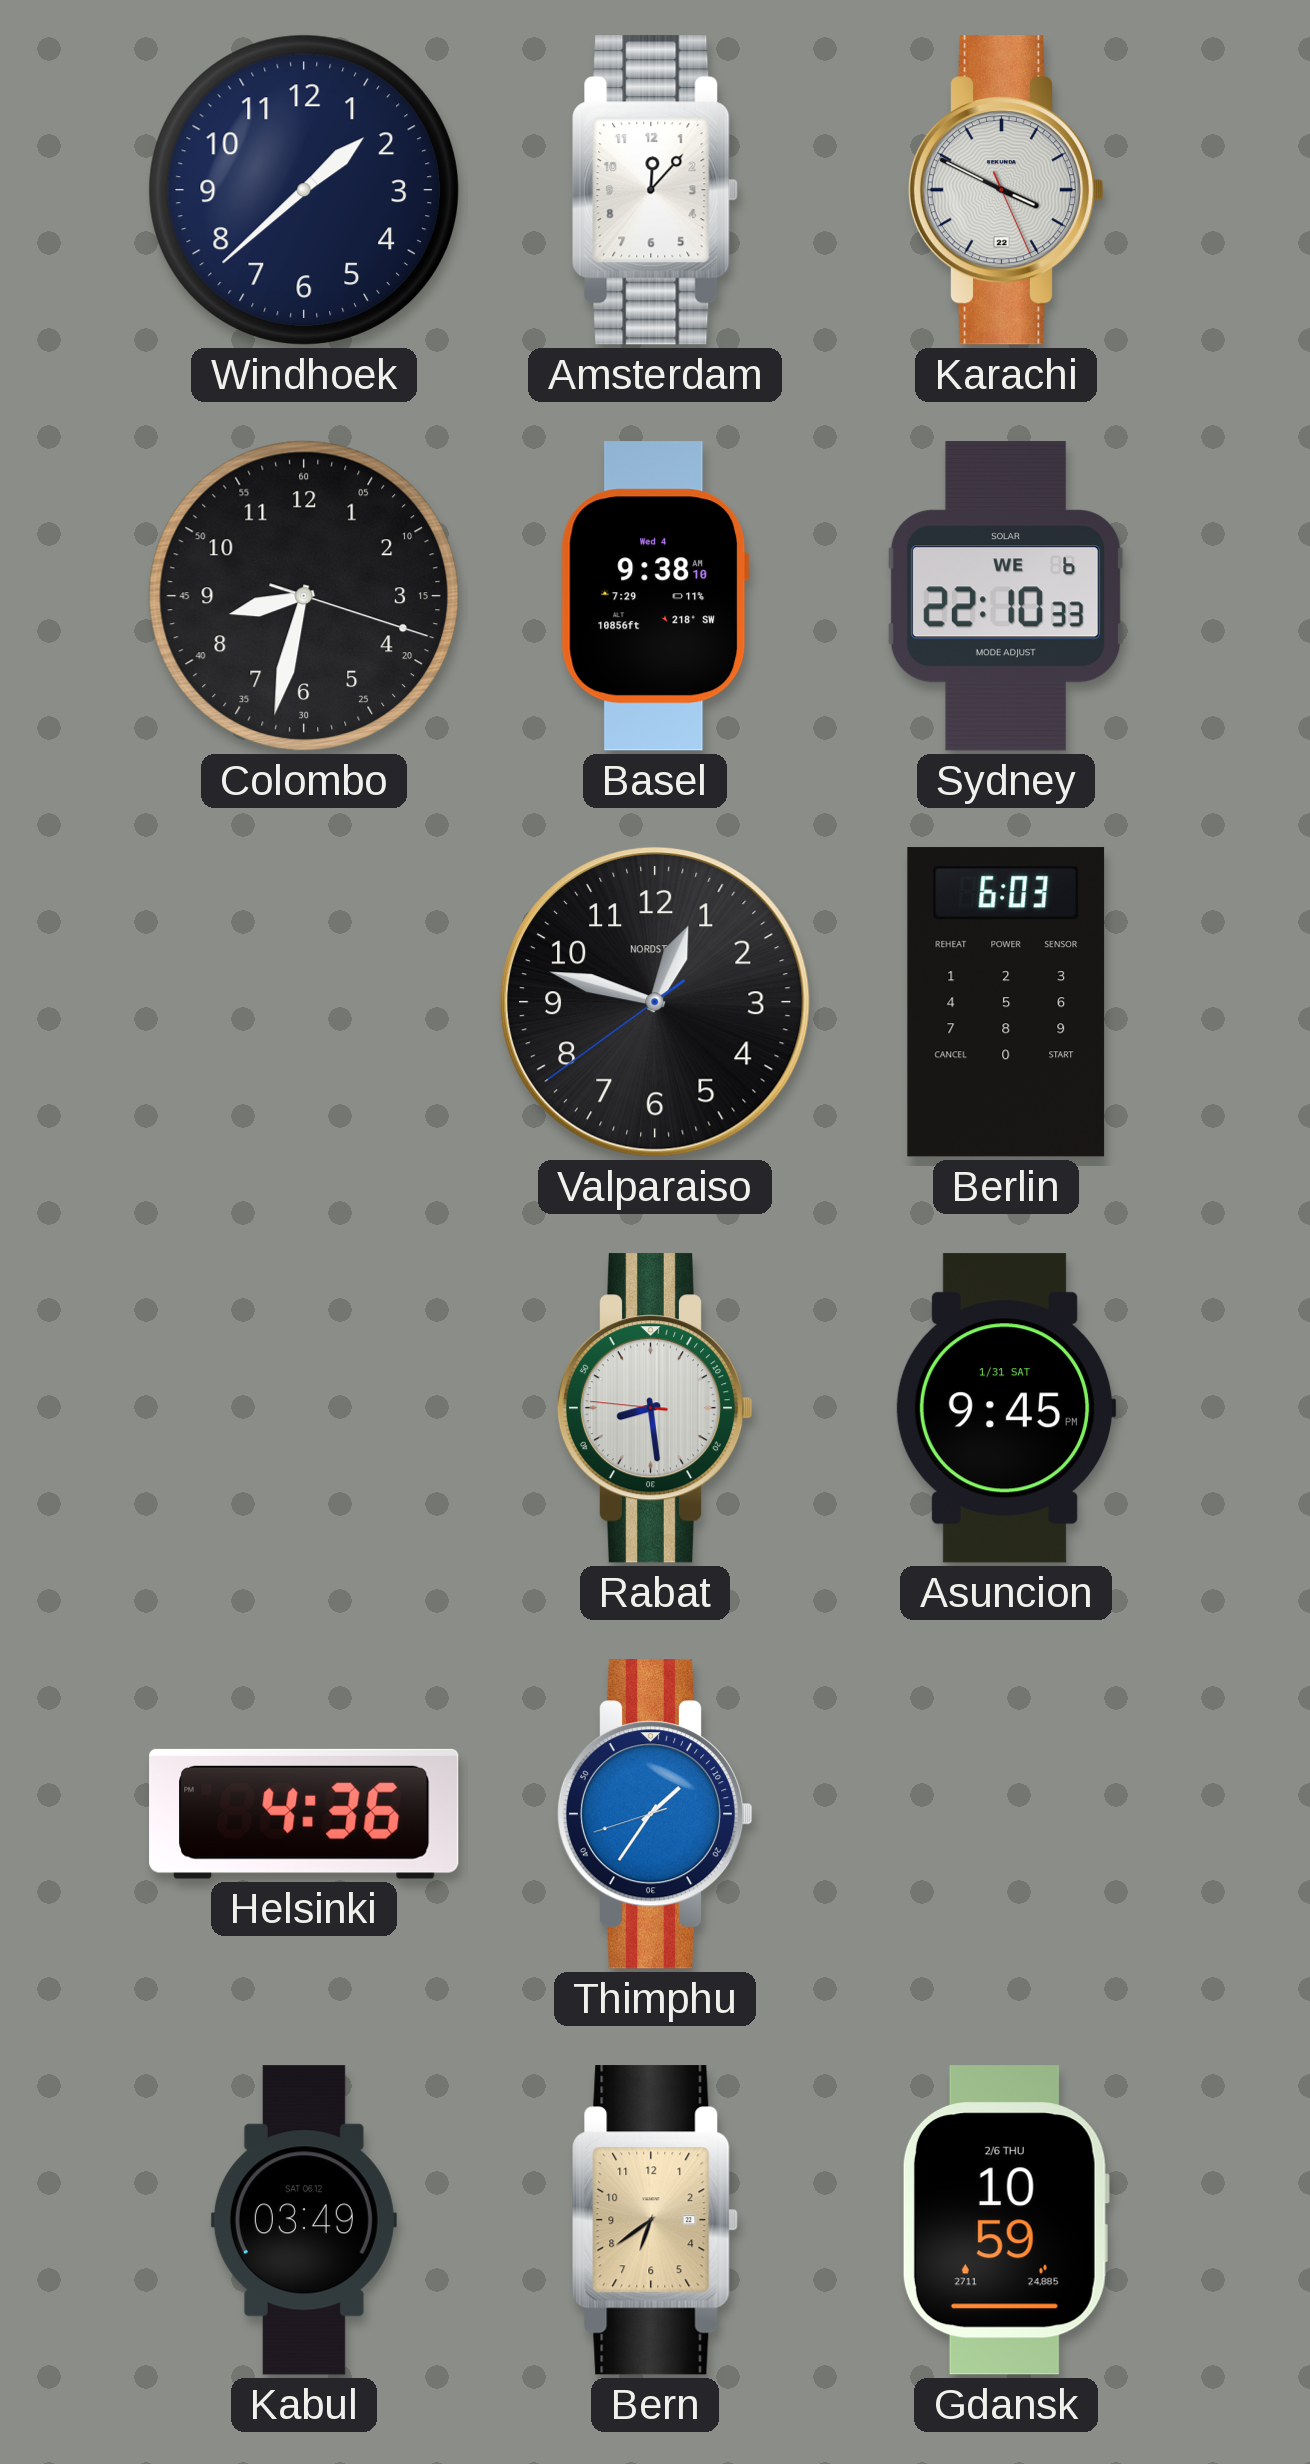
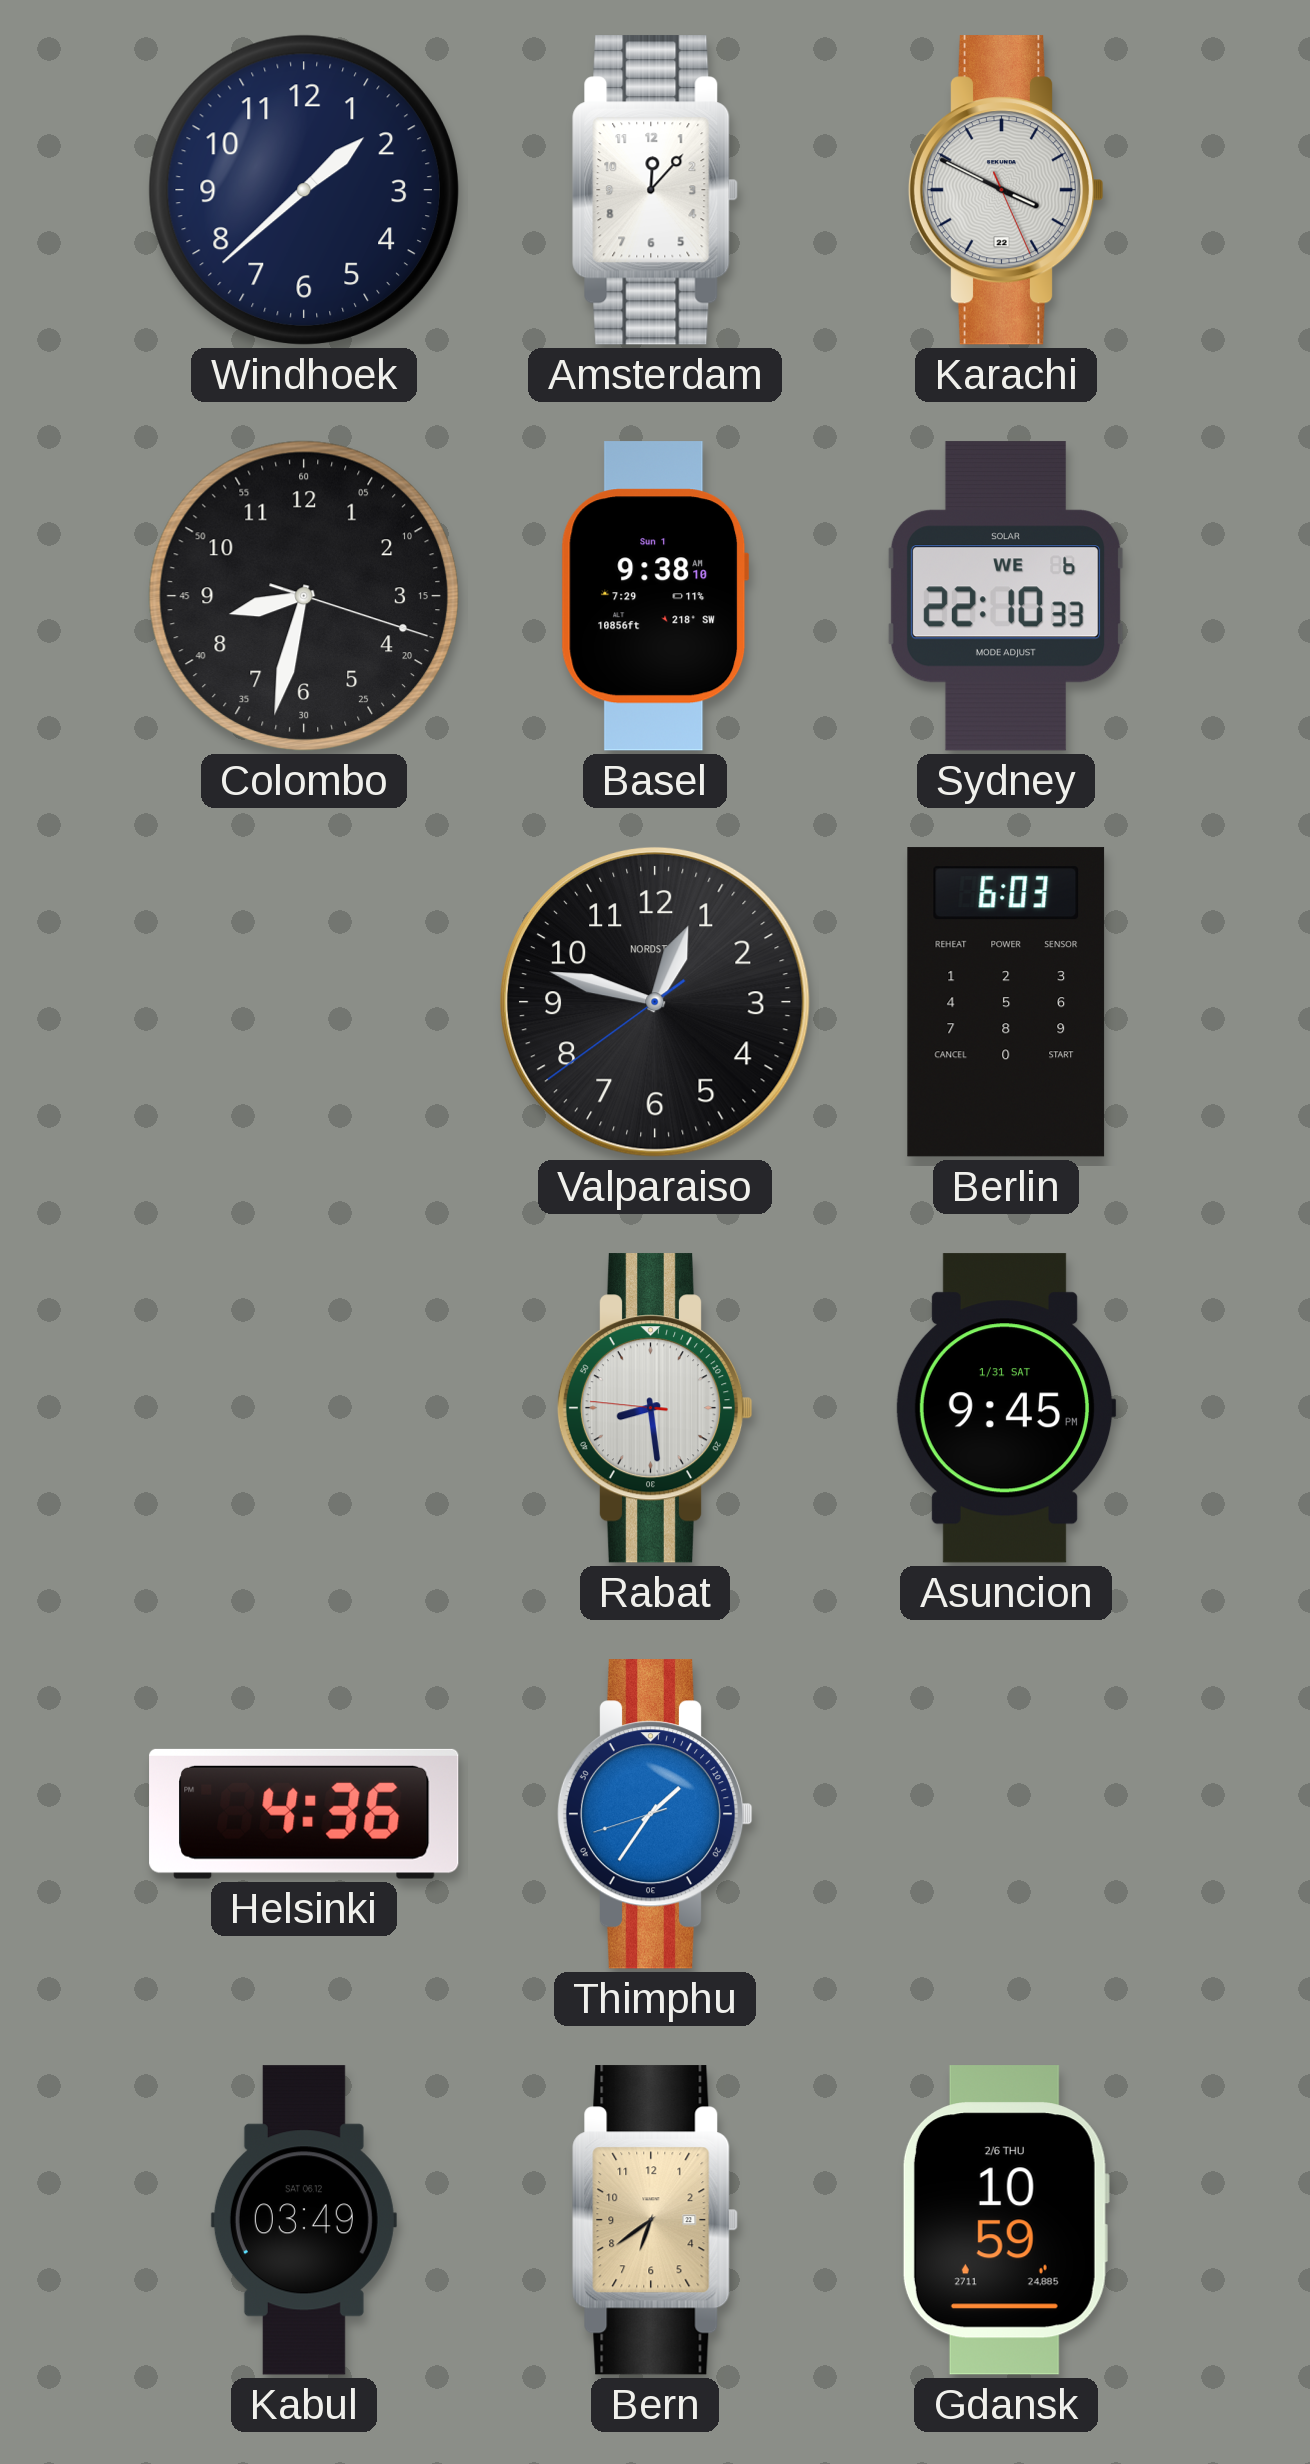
Basel date: Wed 4 -> Sun 1 (655, 596)
